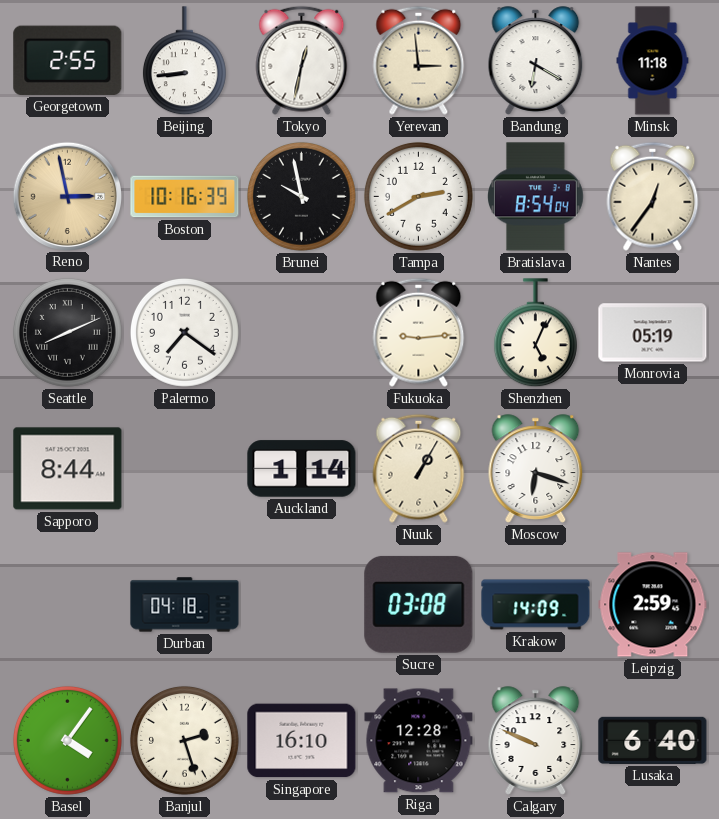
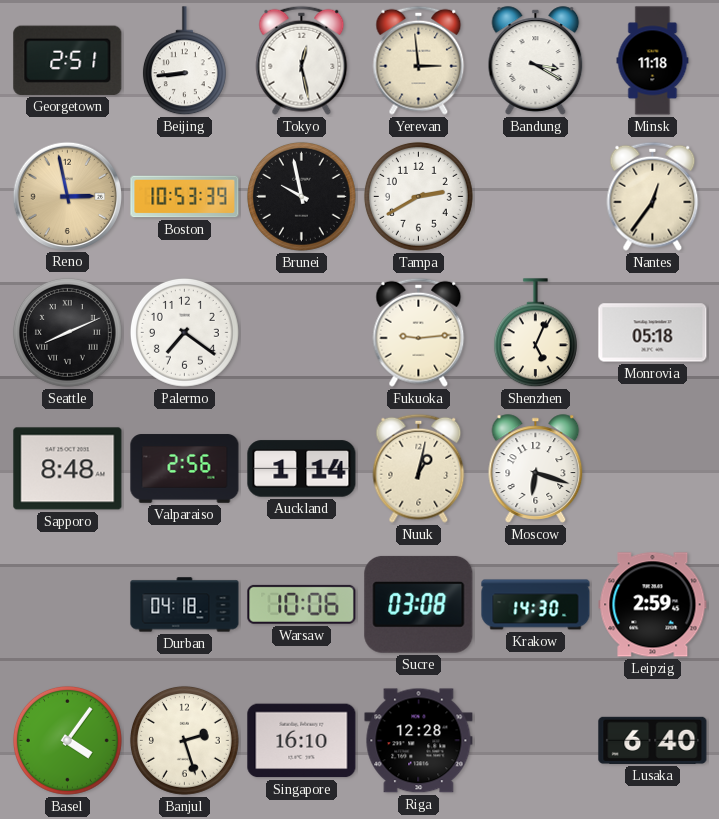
Georgetown: 2:55 -> 2:51 (68, 60)
Tokyo: 12:32 -> 12:28 (302, 60)
Bandung: 6:20 -> 3:20 (536, 61)
Boston: 10:16 -> 10:53 (185, 197)
Bratislava: 8:54 -> none (536, 197)
Monrovia: 05:19 -> 05:18 (653, 333)
Sapporo: 8:44 -> 8:48 (68, 469)
Valparaiso: none -> 2:56 (185, 469)
Nuuk: 1:05 -> 1:02 (419, 468)
Warsaw: none -> 10:06 (302, 604)
Krakow: 14:09 -> 14:30 (536, 605)
Calgary: 9:49 -> none (536, 741)
